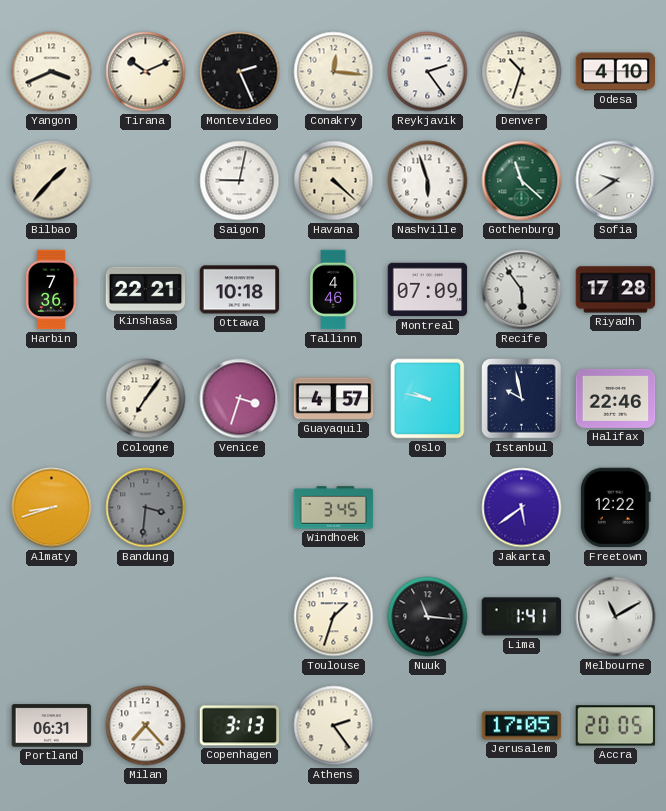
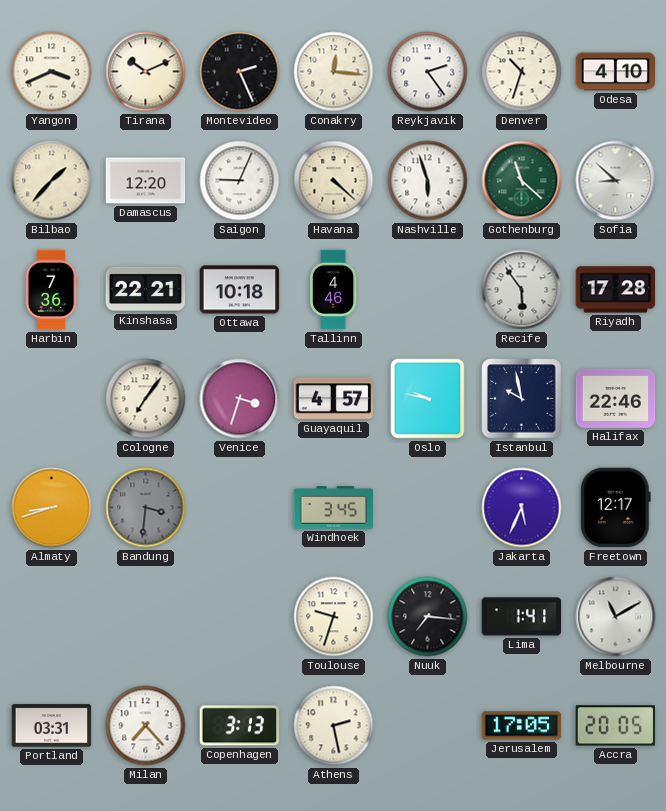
Damascus: none -> 12:20 (146, 181)
Saigon: 9:02 -> 9:04 (240, 181)
Sofia: 9:39 -> 8:52 (616, 181)
Montreal: 07:09 -> none (428, 290)
Jakarta: 5:39 -> 5:34 (522, 508)
Freetown: 12:22 -> 12:17 (615, 508)
Toulouse: 1:33 -> 9:33 (334, 617)
Nuuk: 11:16 -> 7:16 (428, 617)
Portland: 06:31 -> 03:31 (52, 726)
Athens: 2:24 -> 2:28 (334, 726)
